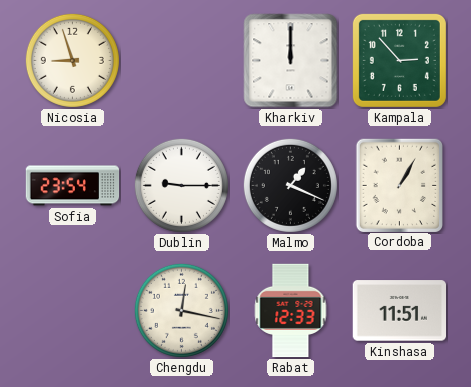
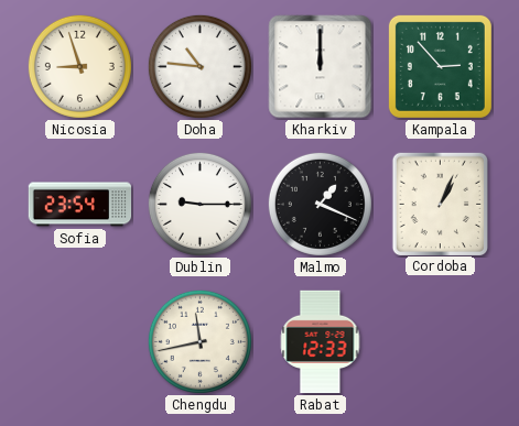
Doha: none -> 10:46 (199, 66)
Cordoba: 1:05 -> 1:04 (440, 204)
Chengdu: 12:17 -> 11:43 (199, 341)
Kinshasa: 11:51 -> none (399, 311)
